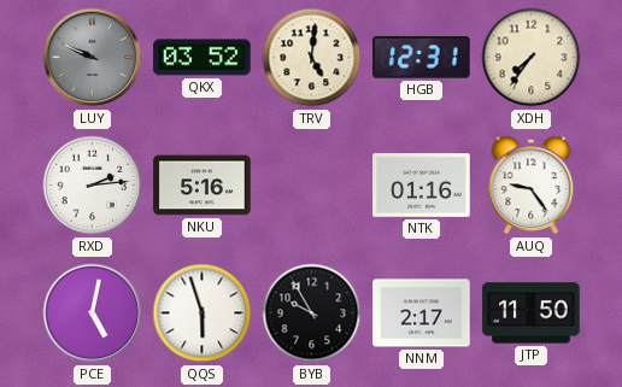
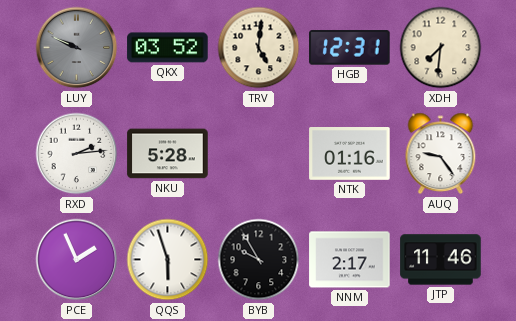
XDH: 7:36 -> 7:31 (441, 48)
NKU: 5:16 -> 5:28 (168, 154)
PCE: 5:02 -> 1:56 (77, 260)
JTP: 11:50 -> 11:46 (441, 260)
